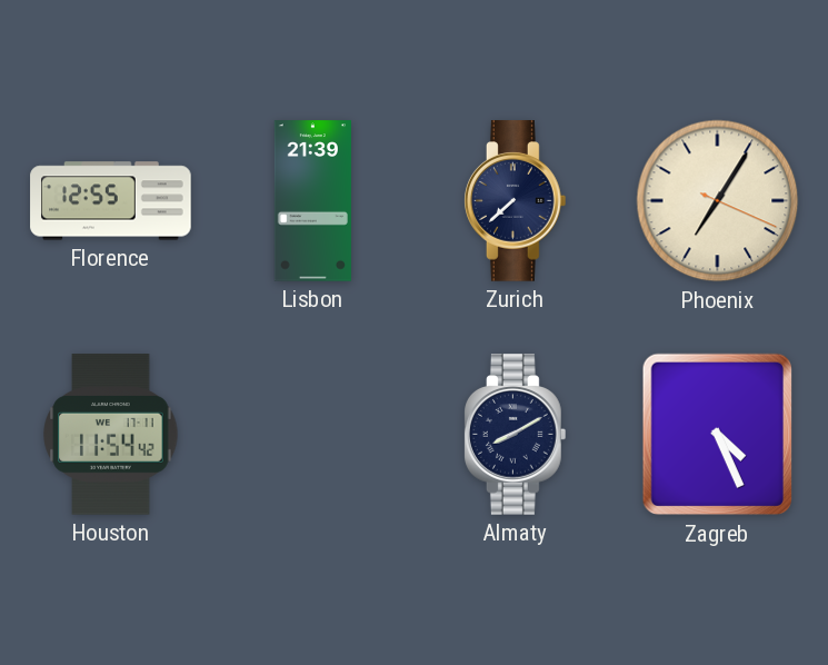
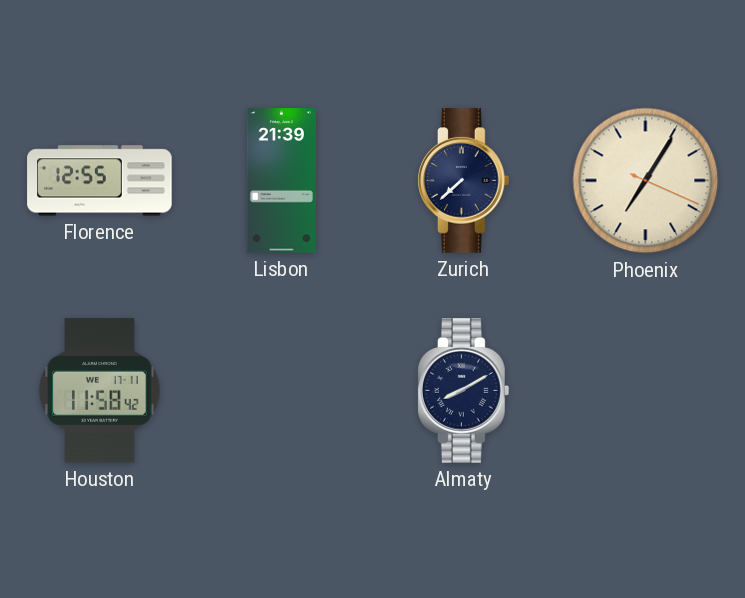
Houston: 11:54 -> 11:58 (100, 391)
Zagreb: 4:26 -> none (717, 435)
